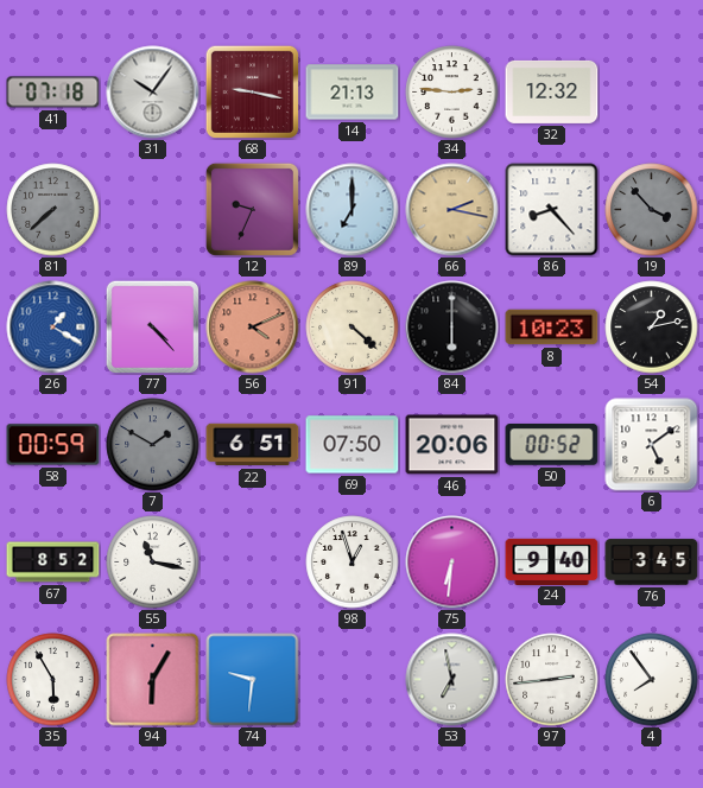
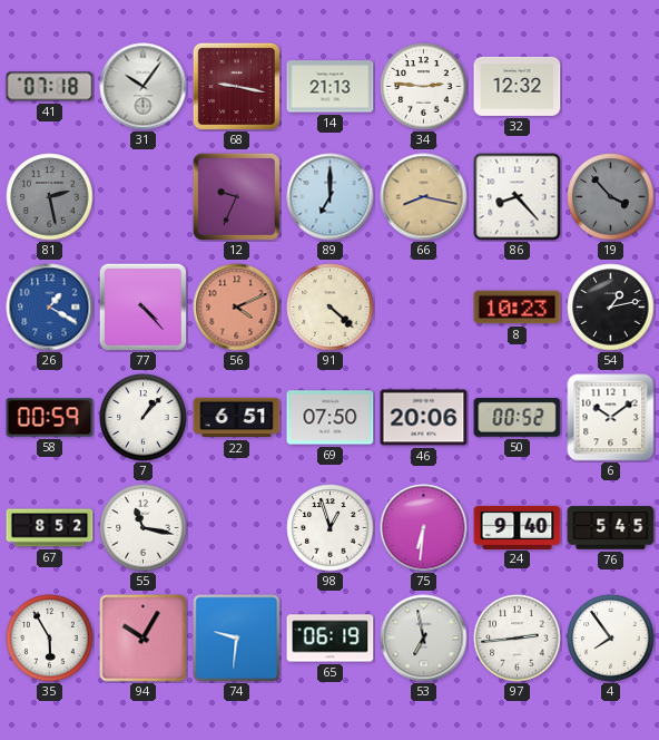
81: 7:38 -> 2:28 (50, 197)
66: 2:17 -> 8:17 (424, 197)
84: 6:00 -> none (452, 328)
7: 1:50 -> 1:07 (144, 418)
7 dial: grey -> white (144, 418)
6: 5:09 -> 10:09 (611, 418)
76: 3:45 -> 5:45 (611, 528)
94: 6:05 -> 10:05 (144, 639)
65: none -> 06:19 (331, 639)
